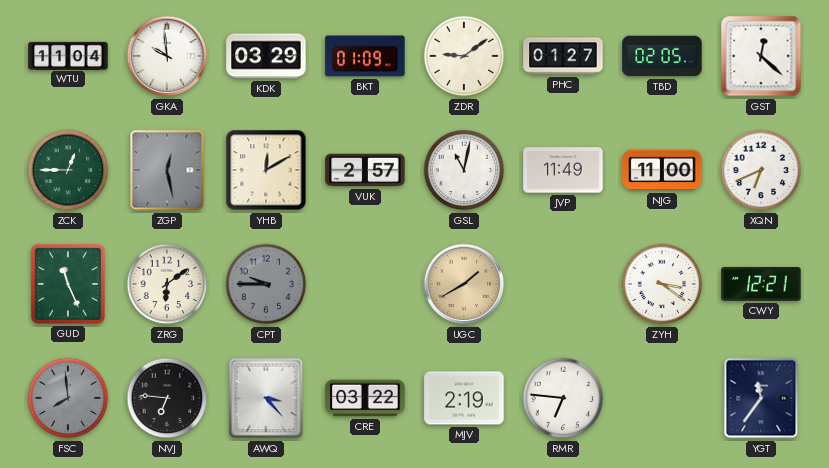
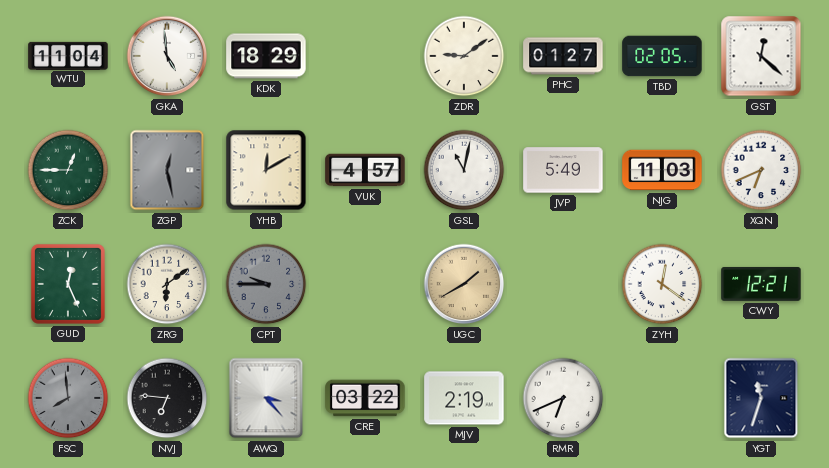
GKA: 9:59 -> 4:59 (167, 56)
KDK: 03:29 -> 18:29 (266, 56)
BKT: 01:09 -> none (365, 56)
VUK: 2:57 -> 4:57 (365, 170)
JVP: 11:49 -> 5:49 (563, 170)
NJG: 11:00 -> 11:03 (662, 170)
GUD: 11:26 -> 12:26 (68, 284)
ZYH: 3:21 -> 12:21 (662, 284)
RMR: 6:46 -> 6:41 (563, 398)
YGT: 11:36 -> 11:33 (761, 398)
